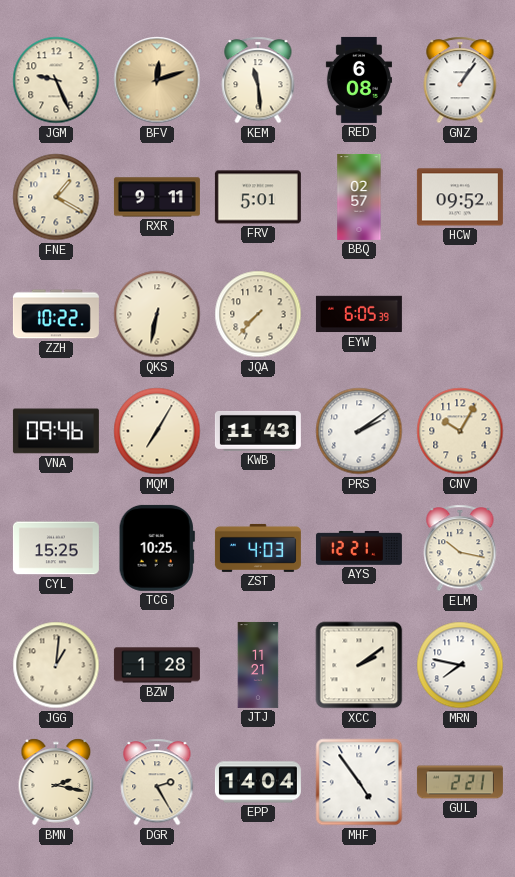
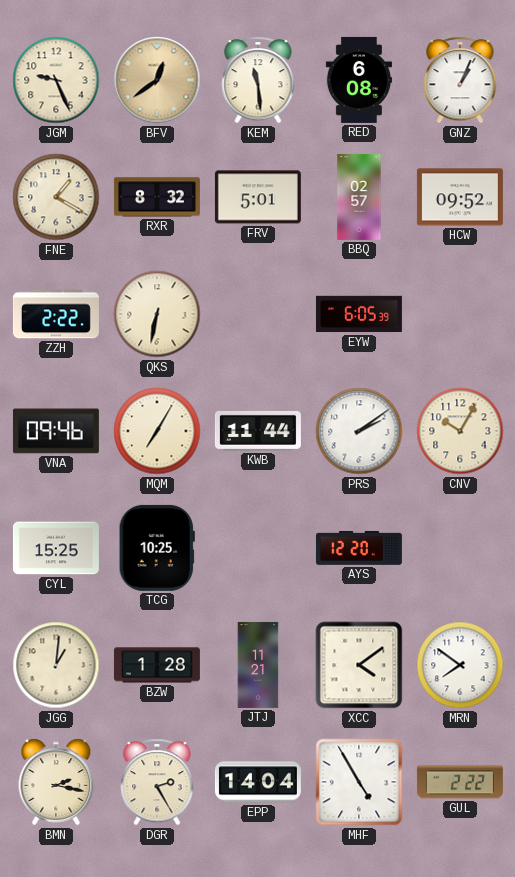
BFV: 12:12 -> 12:39 (157, 80)
GNZ: 1:06 -> 1:04 (460, 80)
RXR: 9:11 -> 8:32 (157, 197)
ZZH: 10:22 -> 2:22 (56, 314)
JQA: 7:37 -> none (258, 314)
KWB: 11:43 -> 11:44 (258, 431)
ZST: 4:03 -> none (258, 548)
AYS: 12:21 -> 12:20 (359, 548)
ELM: 10:17 -> none (460, 548)
XCC: 2:09 -> 4:09 (359, 665)
MRN: 7:47 -> 7:51 (460, 665)
MHF: 4:54 -> 4:55 (359, 782)
GUL: 2:21 -> 2:22 (460, 782)
